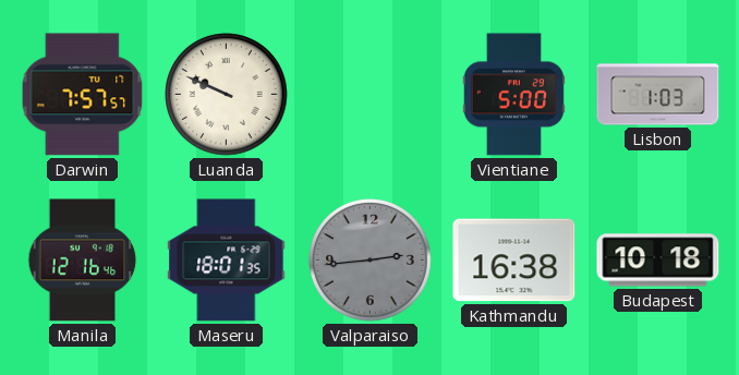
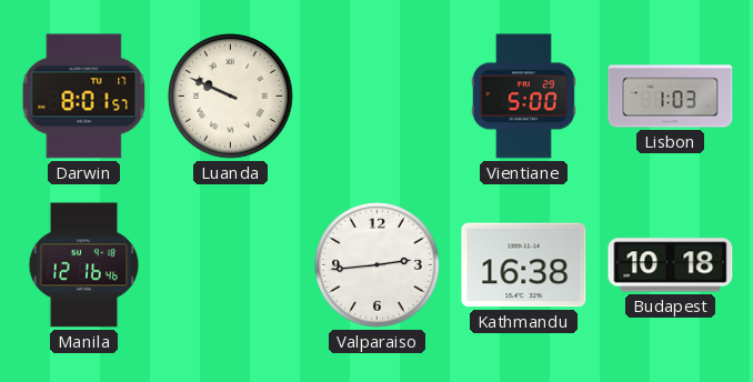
Darwin: 7:57 -> 8:01 (84, 97)
Maseru: 18:01 -> none (227, 261)
Valparaiso dial: grey -> white (378, 265)
